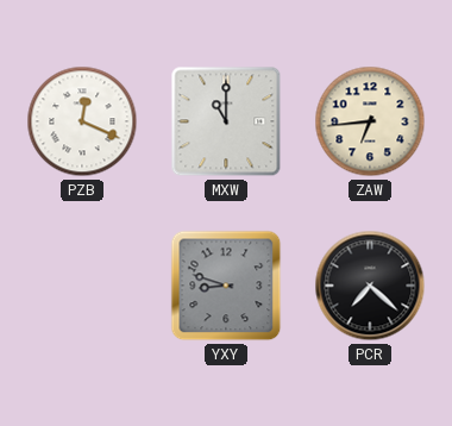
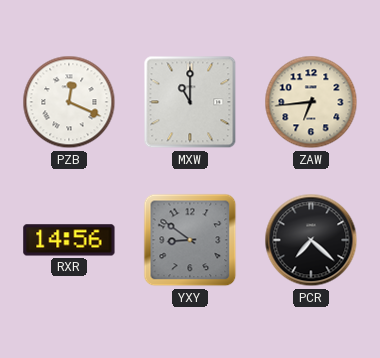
RXR: none -> 14:56 (69, 240)
YXY: 8:48 -> 8:51 (190, 240)
